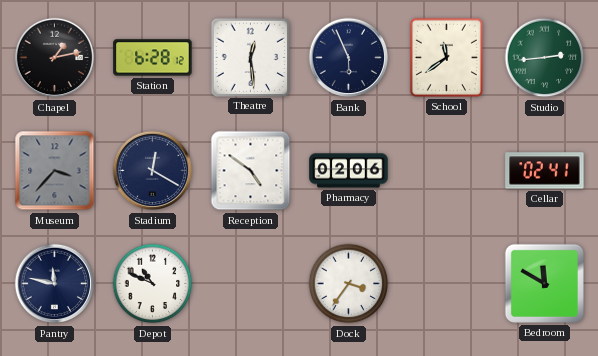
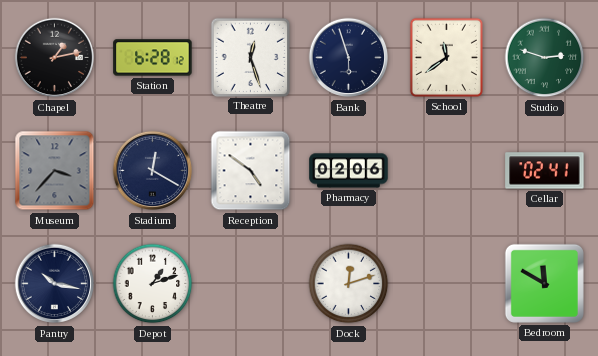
Theatre: 12:29 -> 12:27 (250, 57)
Bank: 5:56 -> 5:57 (349, 58)
Studio: 2:44 -> 2:48 (545, 58)
Pantry: 11:47 -> 10:17 (55, 284)
Depot: 10:49 -> 1:12 (153, 284)
Dock: 3:36 -> 12:12 (349, 284)
